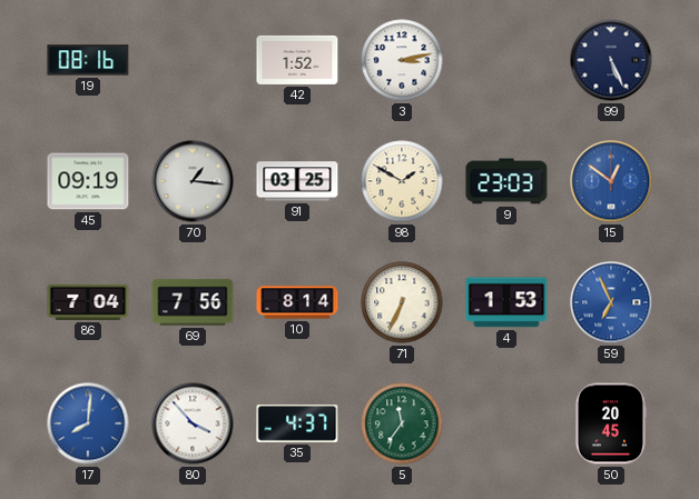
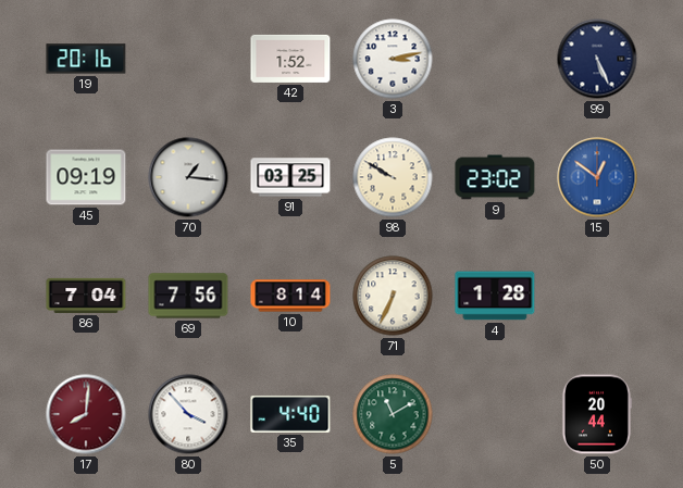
19: 08:16 -> 20:16 (86, 59)
98: 1:50 -> 9:50 (393, 177)
9: 23:03 -> 23:02 (495, 177)
4: 1:53 -> 1:28 (495, 296)
59: 6:56 -> none (611, 302)
17 dial: blue -> burgundy (86, 414)
35: 4:37 -> 4:40 (290, 414)
5: 11:36 -> 11:10 (393, 414)
50: 20:45 -> 20:44 (596, 414)
